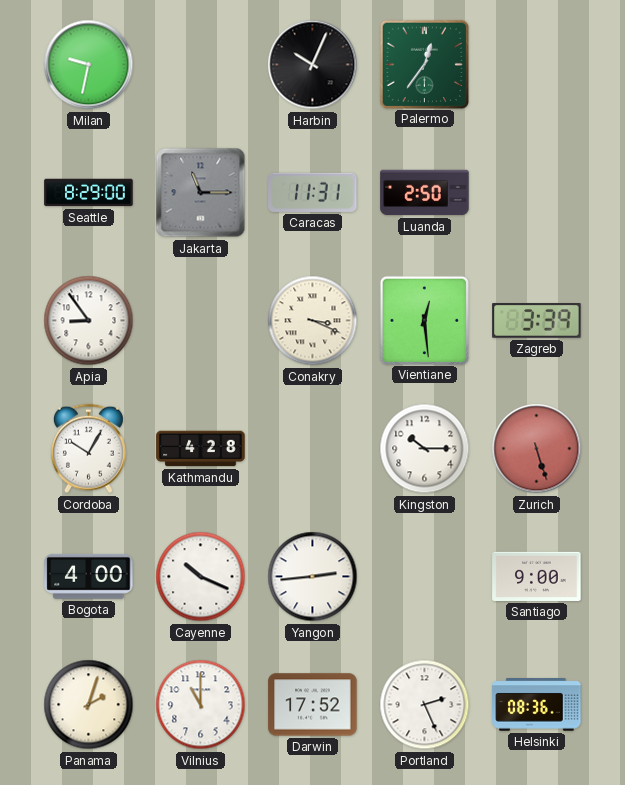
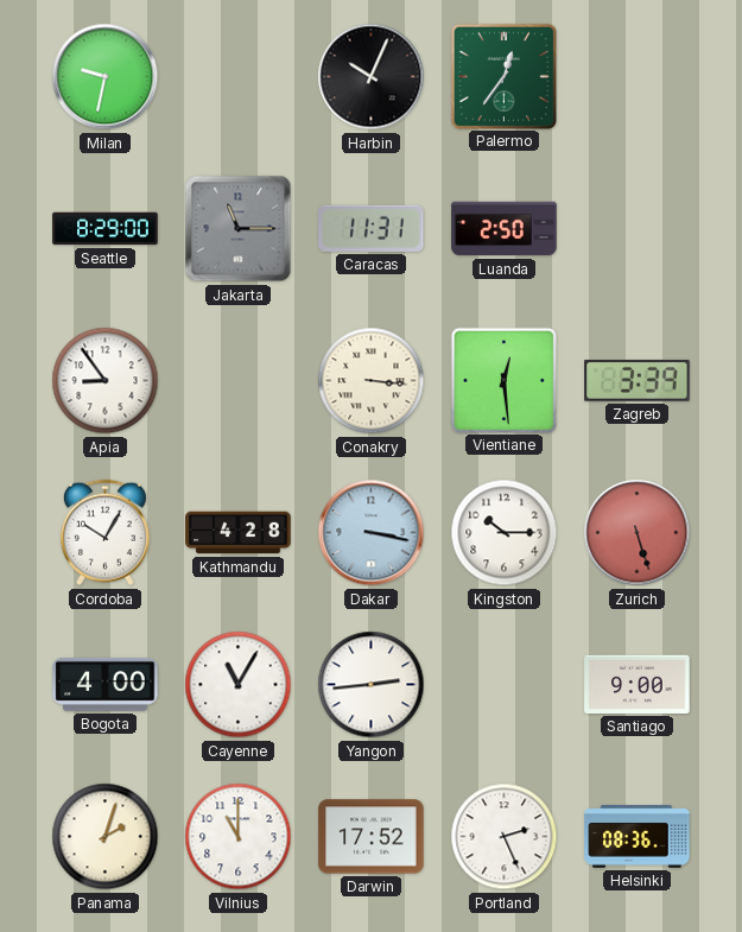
Conakry: 3:19 -> 3:16 (372, 381)
Dakar: none -> 3:17 (372, 533)
Cayenne: 10:19 -> 11:05 (239, 685)
